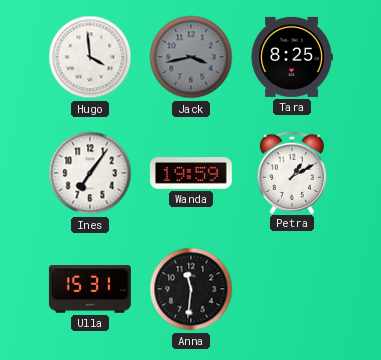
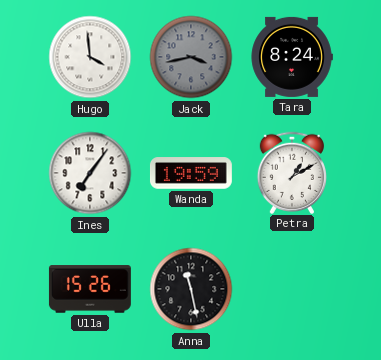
Tara: 8:25 -> 8:24 (292, 57)
Ulla: 15:31 -> 15:26 (90, 289)
Anna: 11:31 -> 11:28 (191, 289)
